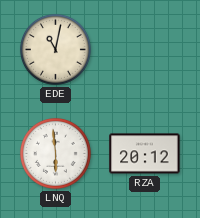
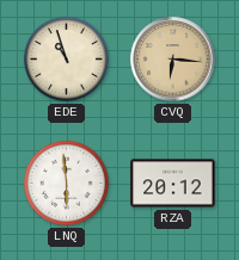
EDE: 11:02 -> 10:57 (66, 58)
CVQ: none -> 6:16 (173, 60)
